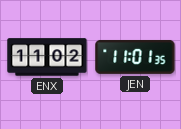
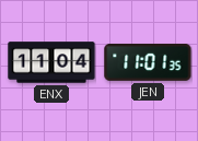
ENX: 11:02 -> 11:04 (51, 62)
